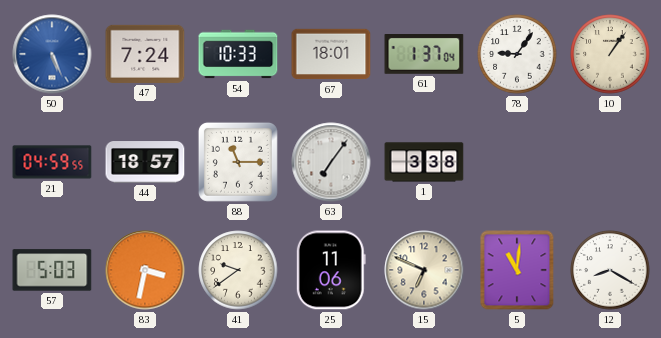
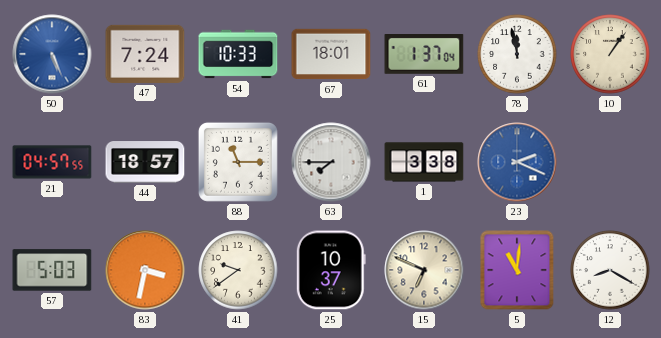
78: 9:06 -> 11:58 (517, 54)
21: 04:59 -> 04:57 (52, 162)
63: 7:06 -> 7:45 (331, 162)
23: none -> 2:19 (517, 162)
25: 11:06 -> 10:37 (331, 270)
